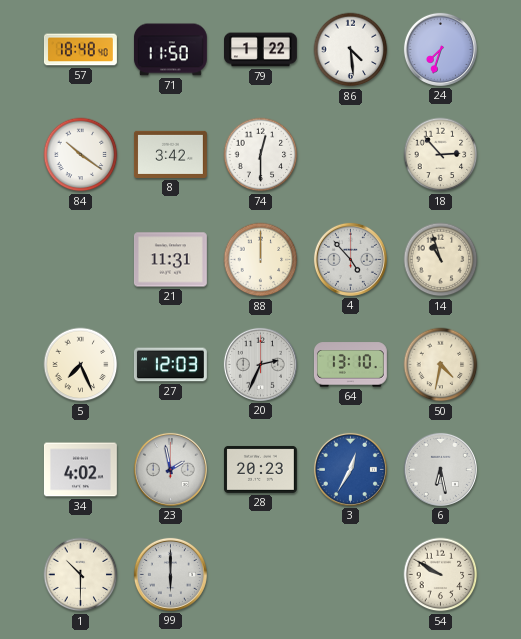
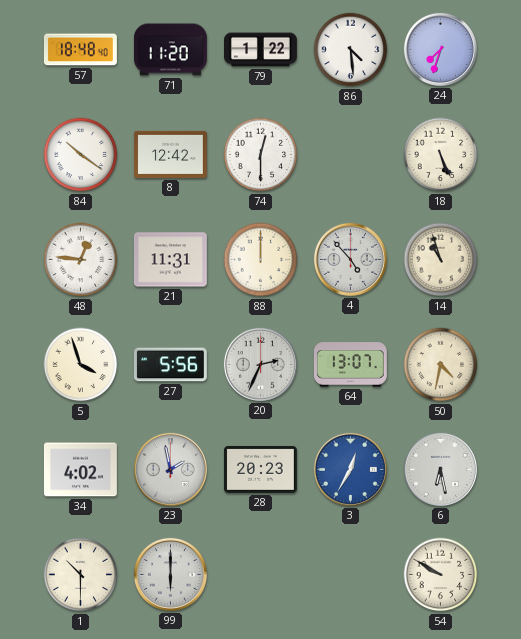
71: 11:50 -> 11:20 (170, 50)
8: 3:42 -> 12:42 (170, 154)
18: 2:53 -> 5:26 (441, 155)
48: none -> 12:46 (81, 260)
5: 7:26 -> 3:57 (81, 365)
27: 12:03 -> 5:56 (170, 365)
64: 13:10 -> 13:07 (350, 365)
